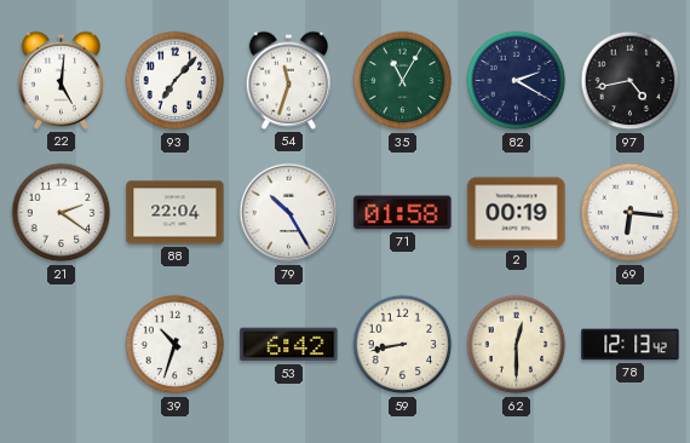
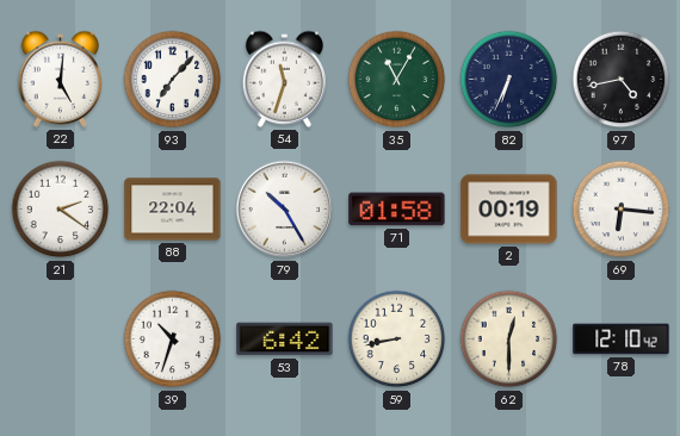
82: 2:20 -> 6:34 (509, 80)
78: 12:13 -> 12:10 (622, 340)
